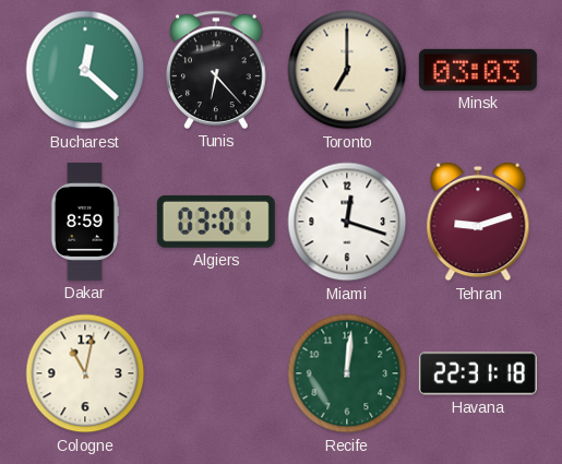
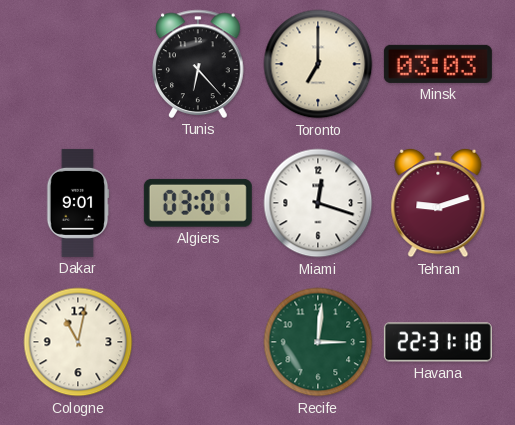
Bucharest: 12:22 -> none (85, 70)
Dakar: 8:59 -> 9:01 (78, 203)
Recife: 12:01 -> 3:01 (318, 342)
